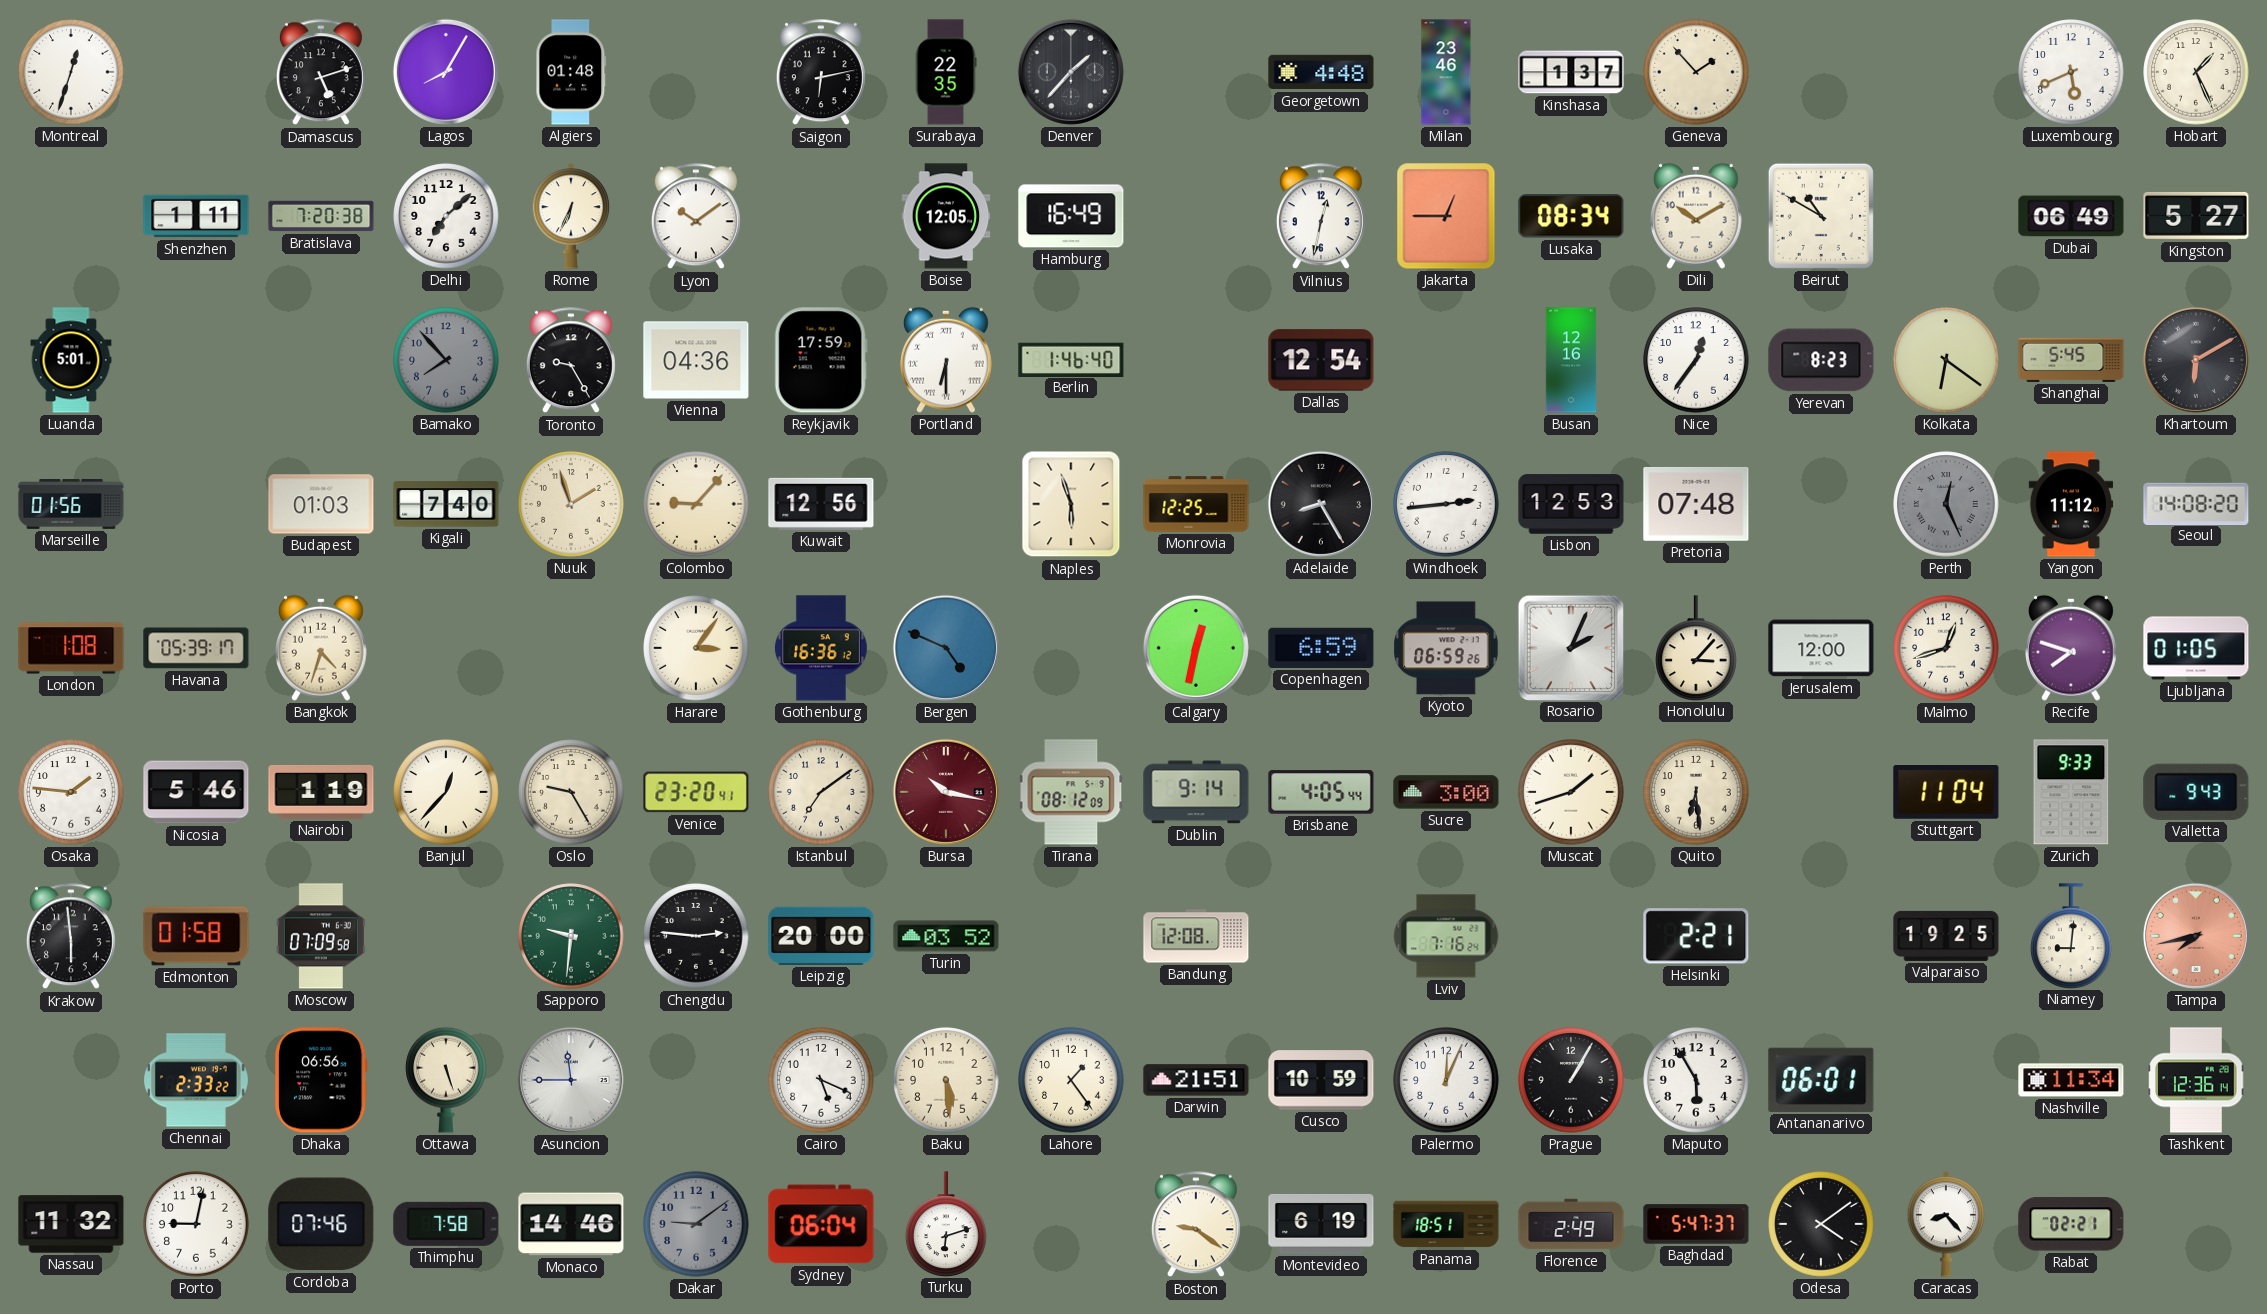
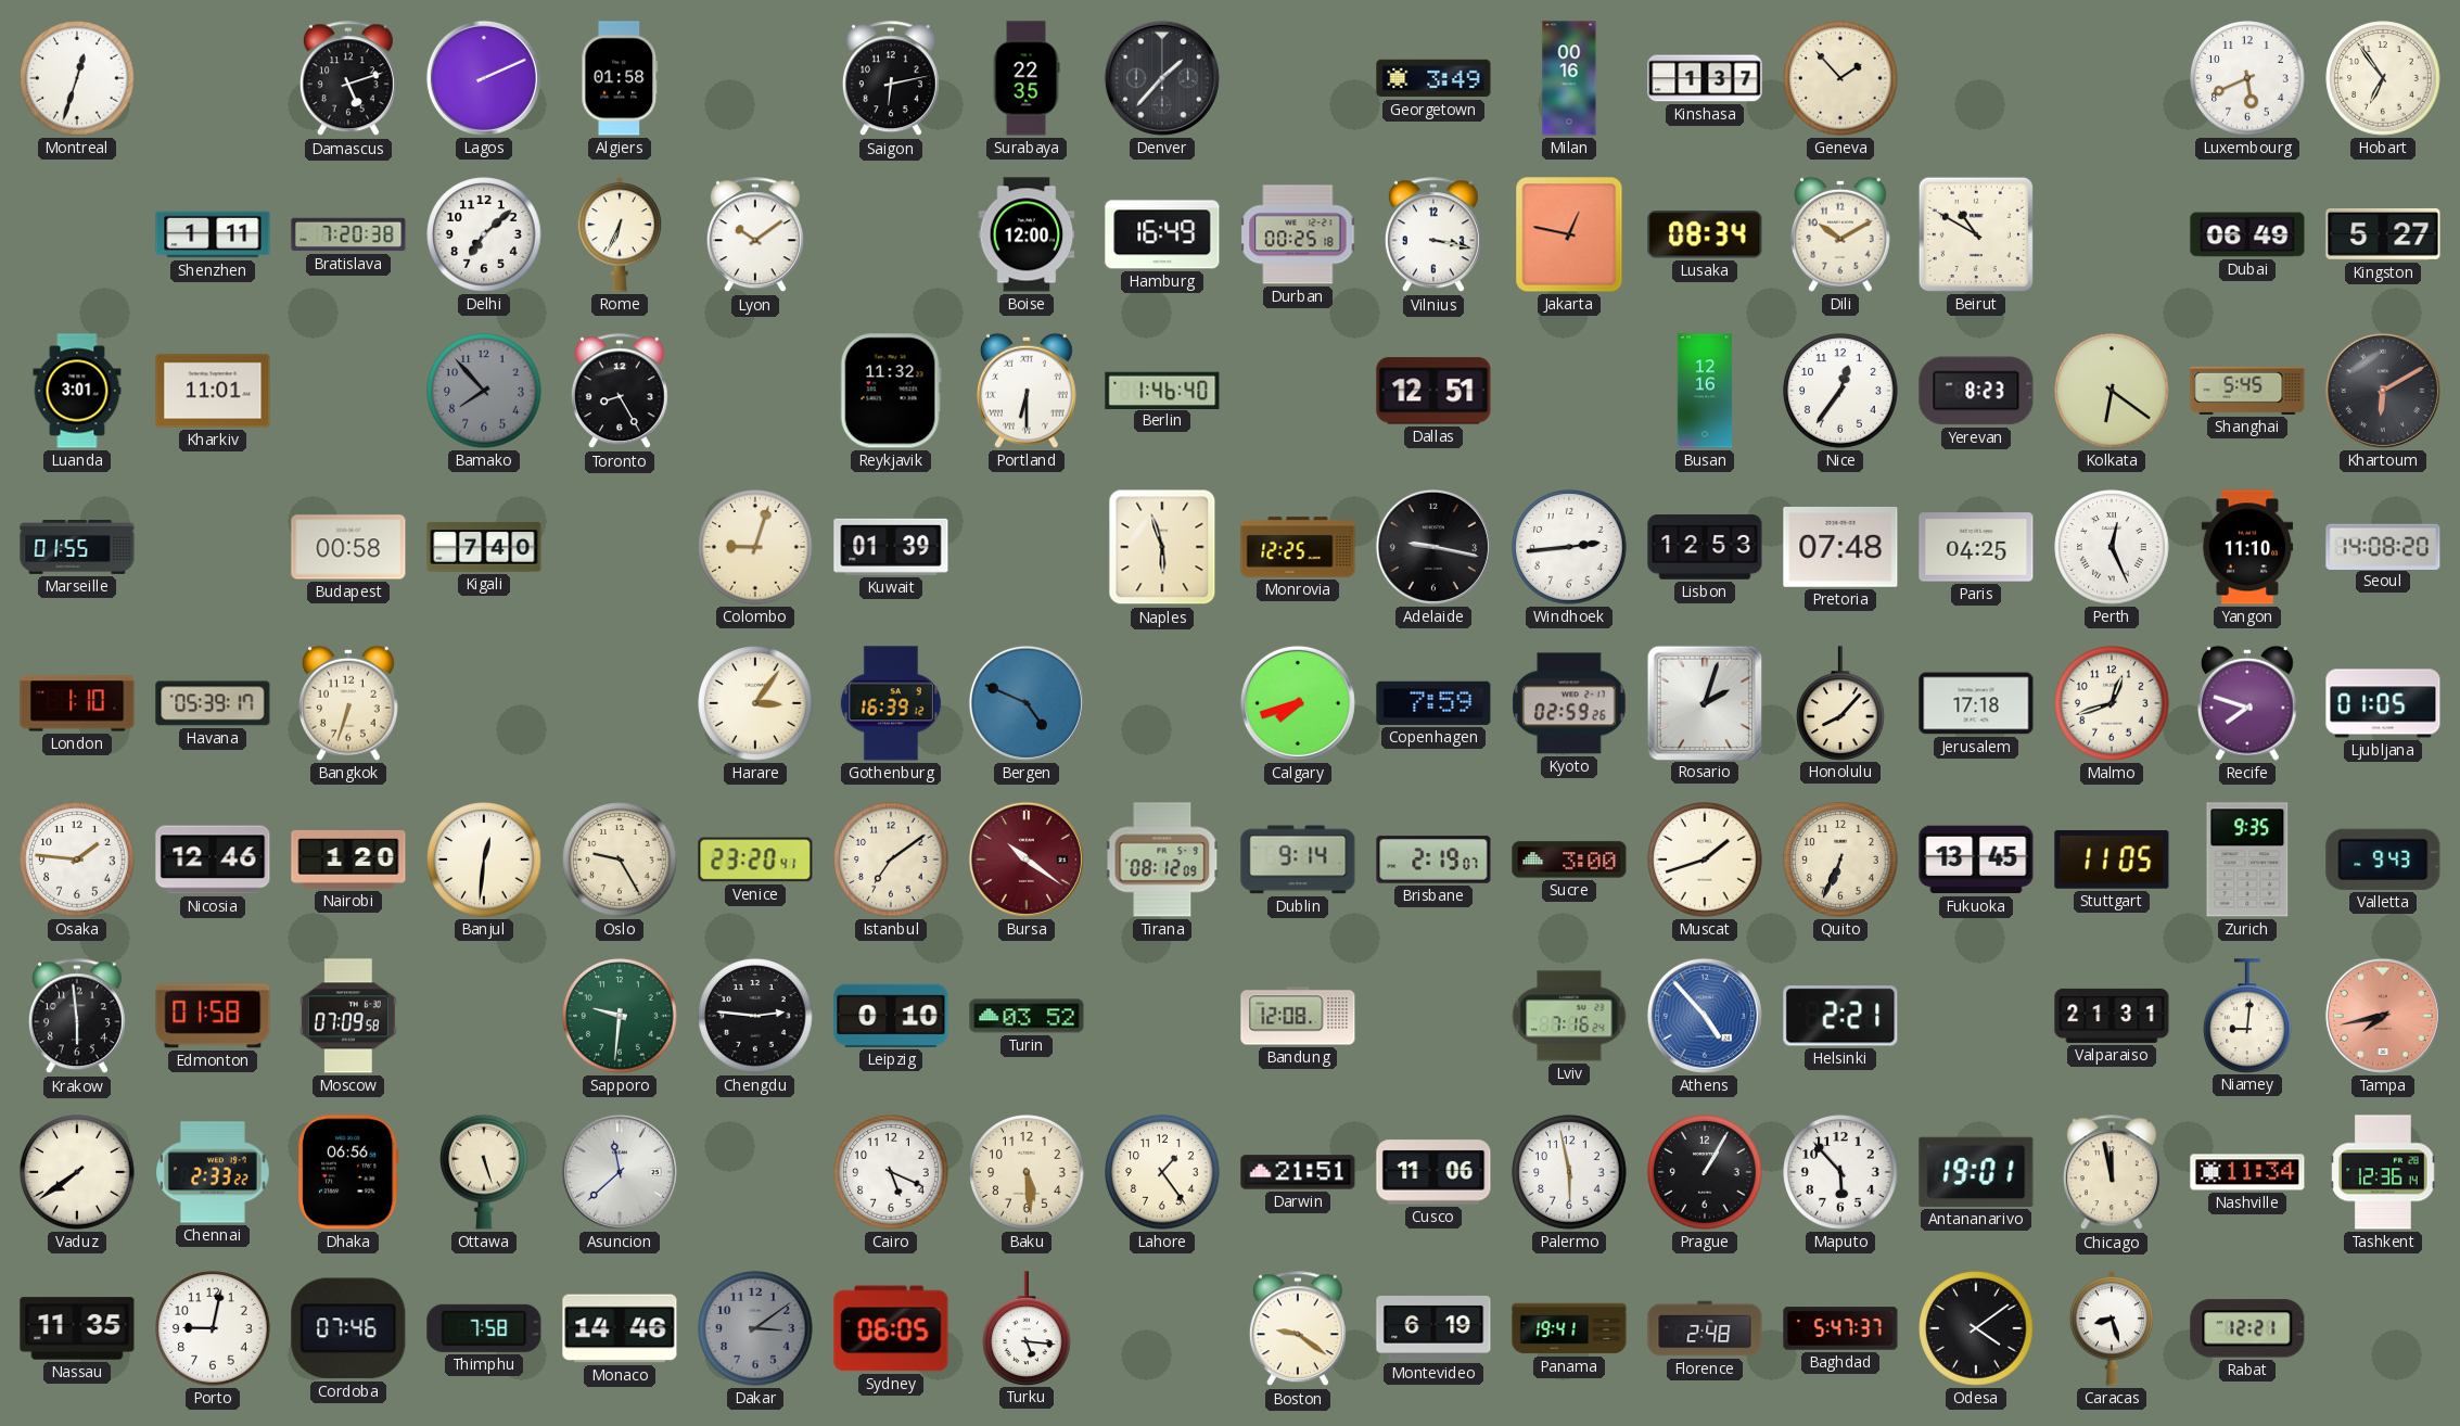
Lagos: 8:05 -> 2:11 (484, 78)
Algiers: 01:48 -> 01:58 (620, 78)
Georgetown: 4:48 -> 3:49 (1433, 78)
Milan: 23:46 -> 00:16 (1569, 78)
Hobart: 1:26 -> 6:54 (2383, 78)
Boise: 12:05 -> 12:00 (1027, 234)
Durban: none -> 00:25 (1298, 234)
Vilnius: 12:32 -> 3:17 (1433, 235)
Jakarta: 12:45 -> 12:47 (1569, 234)
Luanda: 5:01 -> 3:01 (77, 391)
Kharkiv: none -> 11:01 (213, 391)
Toronto: 9:25 -> 8:25 (620, 392)
Vienna: 04:36 -> none (696, 360)
Reykjavik: 17:59 -> 11:32 (891, 391)
Dallas: 12:54 -> 12:51 (1433, 391)
Marseille: 01:56 -> 01:55 (77, 548)
Budapest: 01:03 -> 00:58 (348, 547)
Nuuk: 1:57 -> none (571, 504)
Colombo: 9:07 -> 9:03 (755, 547)
Kuwait: 12:56 -> 01:39 (891, 547)
Adelaide: 8:25 -> 9:17 (1433, 547)
Paris: none -> 04:25 (1976, 547)
Perth dial: grey -> white (2112, 547)
Yangon: 11:12 -> 11:10 (2247, 547)
London: 1:08 -> 1:10 (77, 703)
Bangkok: 4:33 -> 6:33 (349, 703)
Gothenburg: 16:36 -> 16:39 (891, 703)
Calgary: 12:32 -> 7:42 (1298, 703)
Copenhagen: 6:59 -> 7:59 (1433, 703)
Kyoto: 06:59 -> 02:59 (1570, 703)
Rosario: 2:04 -> 2:03 (1704, 702)
Honolulu: 3:07 -> 8:07 (1840, 703)
Jerusalem: 12:00 -> 17:18 (1976, 703)
Nicosia: 5:46 -> 12:46 (213, 860)
Nairobi: 1:19 -> 1:20 (348, 860)
Banjul: 12:37 -> 12:31 (484, 860)
Bursa: 10:17 -> 10:21 (1027, 860)
Brisbane: 4:05 -> 2:19 (1433, 860)
Quito: 6:29 -> 6:34 (1840, 860)
Fukuoka: none -> 13:45 (1976, 860)
Stuttgart: 11:04 -> 11:05 (2112, 860)
Zurich: 9:33 -> 9:35 (2247, 860)
Leipzig: 20:00 -> 0:10 (891, 1016)
Athens: none -> 4:53 (1705, 1016)
Valparaiso: 19:25 -> 21:31 (2112, 1016)
Vaduz: none -> 7:39 (77, 1172)
Asuncion: 11:45 -> 11:38 (620, 1172)
Cusco: 10:59 -> 11:06 (1433, 1172)
Palermo: 12:04 -> 5:58 (1569, 1172)
Maputo: 5:55 -> 5:53 (1840, 1172)
Antananarivo: 06:01 -> 19:01 (1976, 1172)
Chicago: none -> 11:58 (2112, 1173)
Nassau: 11:32 -> 11:35 (77, 1328)
Dakar: 9:09 -> 3:09 (755, 1328)
Sydney: 06:04 -> 06:05 (891, 1328)
Turku: 6:12 -> 5:16 (1027, 1328)
Panama: 18:51 -> 19:41 (1569, 1328)
Florence: 2:49 -> 2:48 (1705, 1328)
Caracas: 8:23 -> 8:27 (2112, 1328)
Rabat: 02:21 -> 12:21 (2247, 1328)
